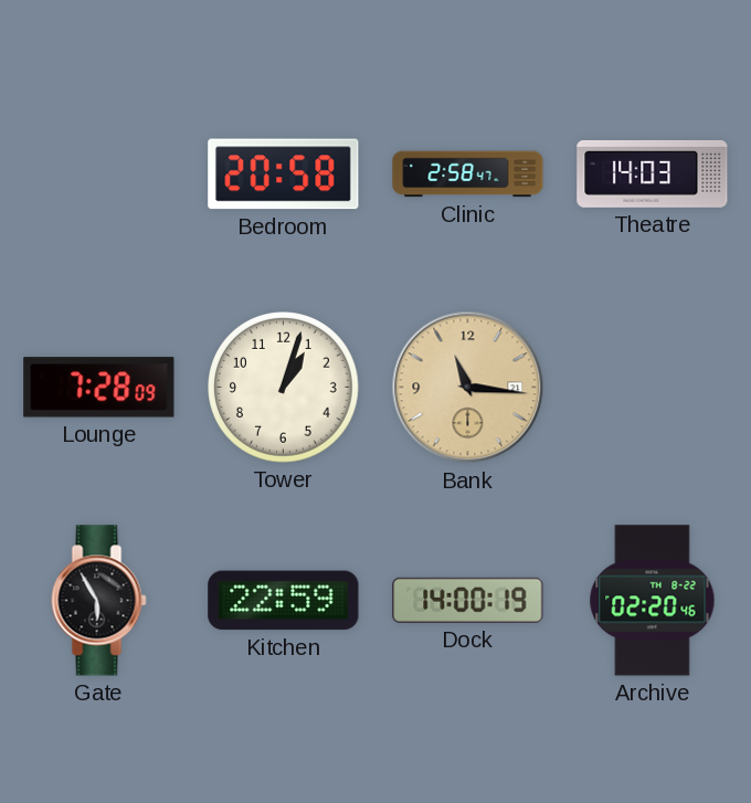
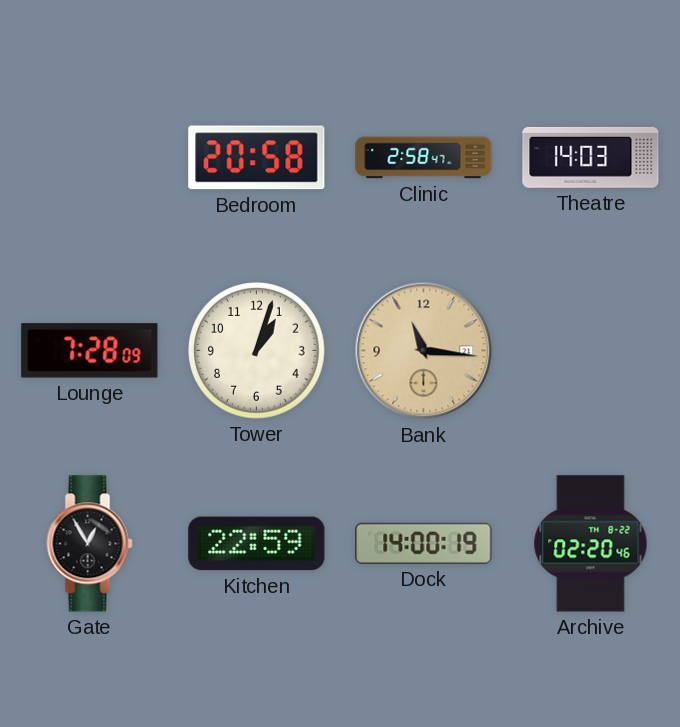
Gate: 5:55 -> 12:55 (90, 544)
